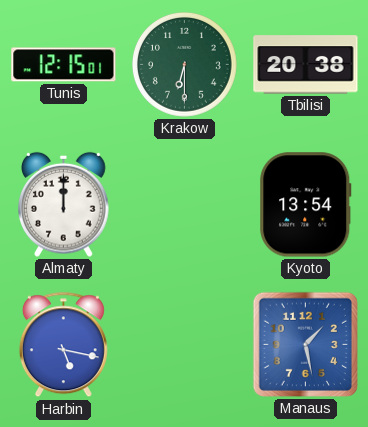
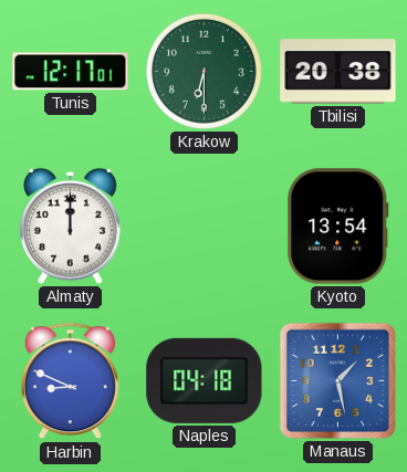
Tunis: 12:15 -> 12:17 (71, 72)
Harbin: 5:17 -> 8:49 (70, 381)
Naples: none -> 04:18 (205, 380)
